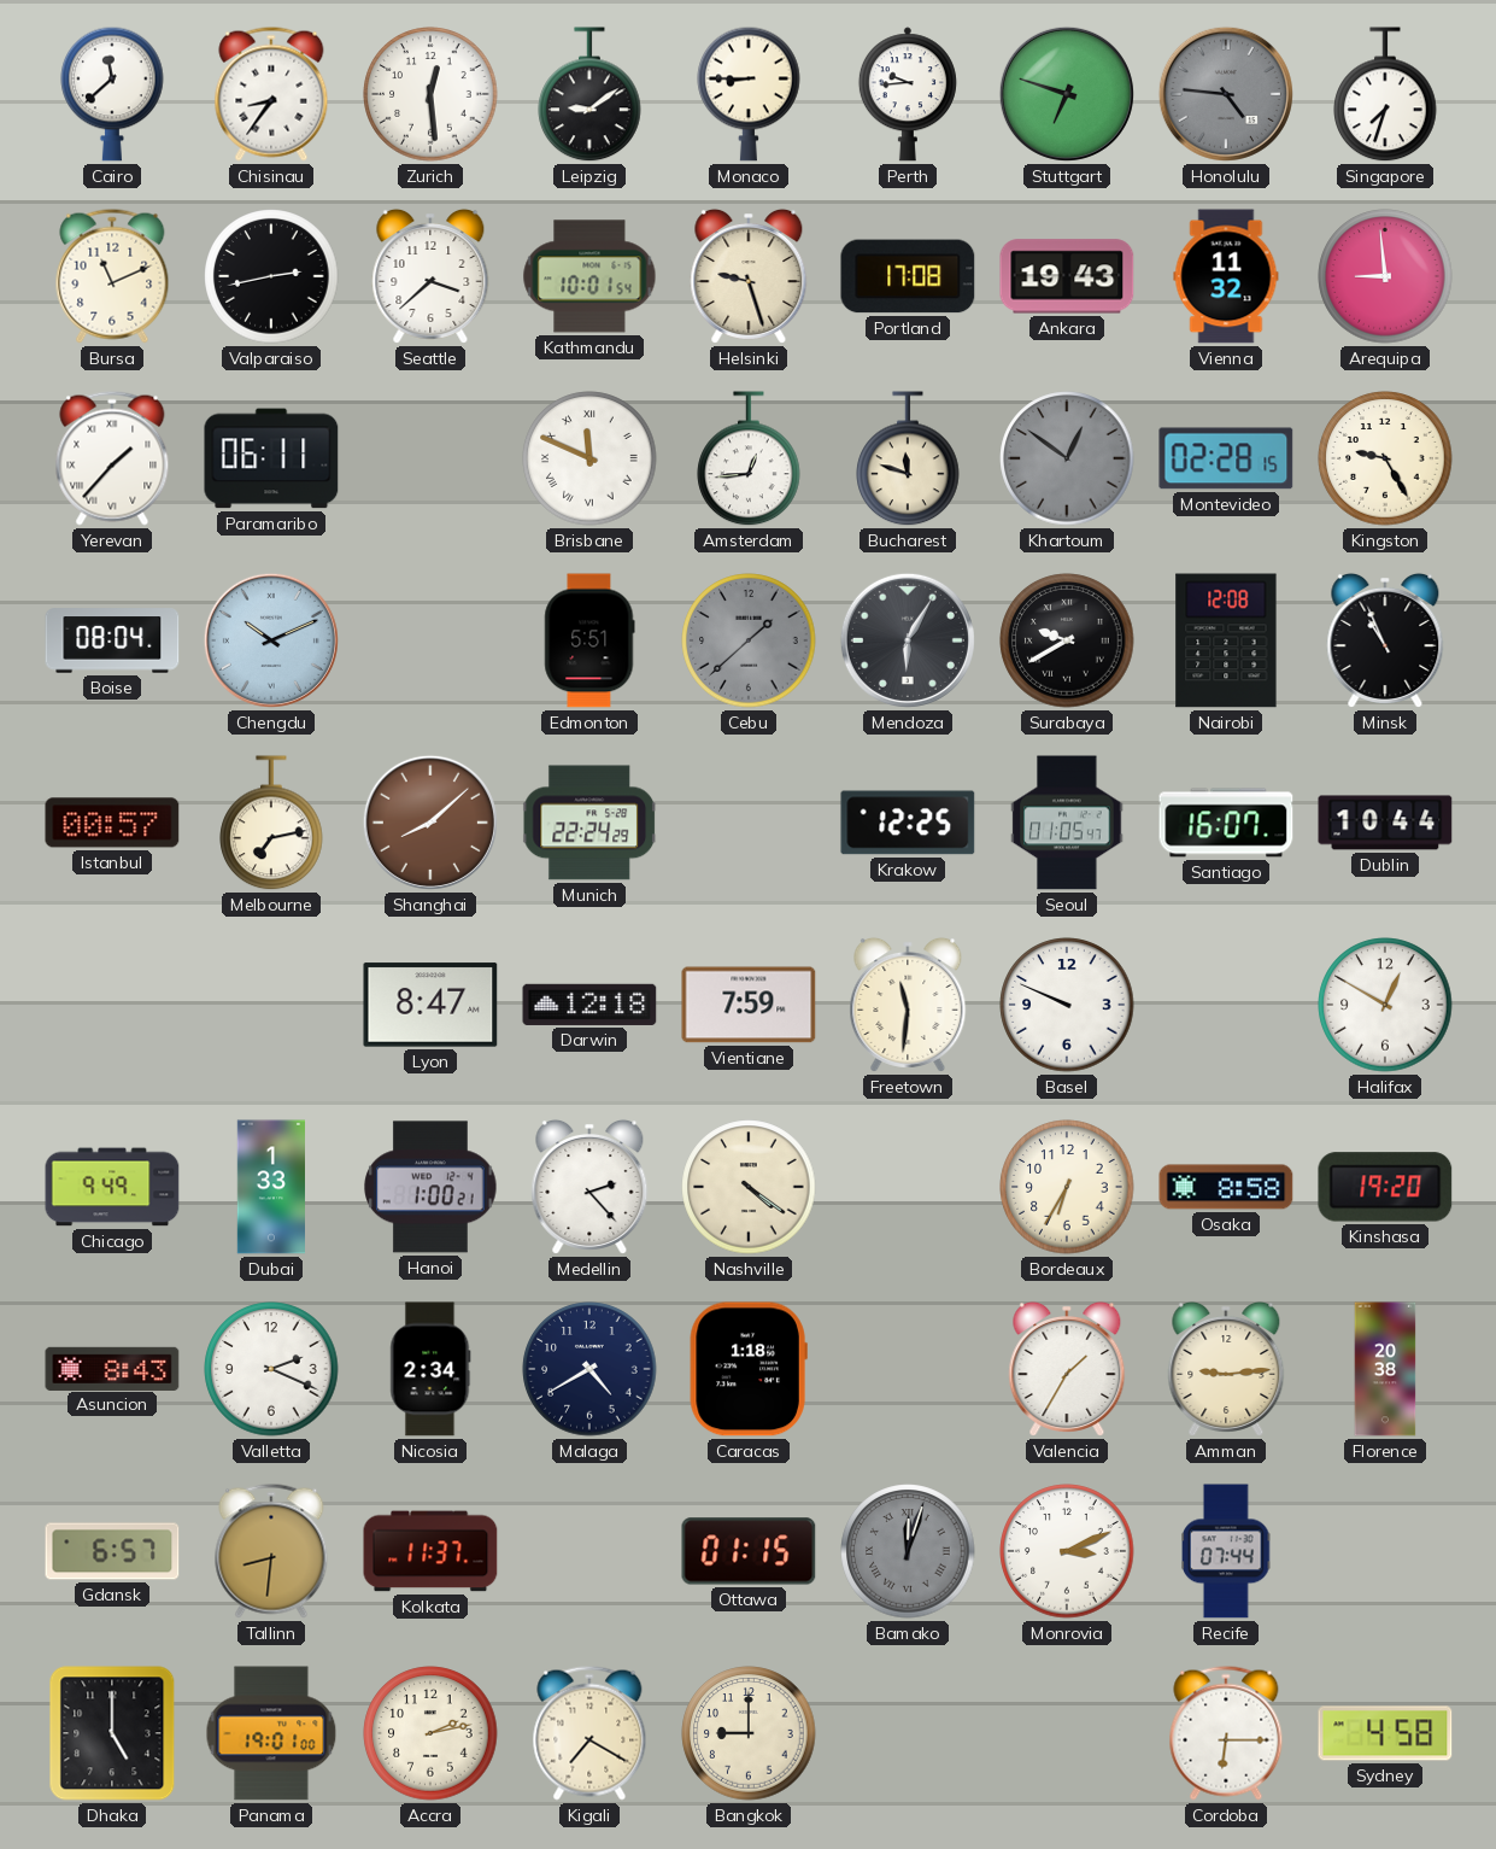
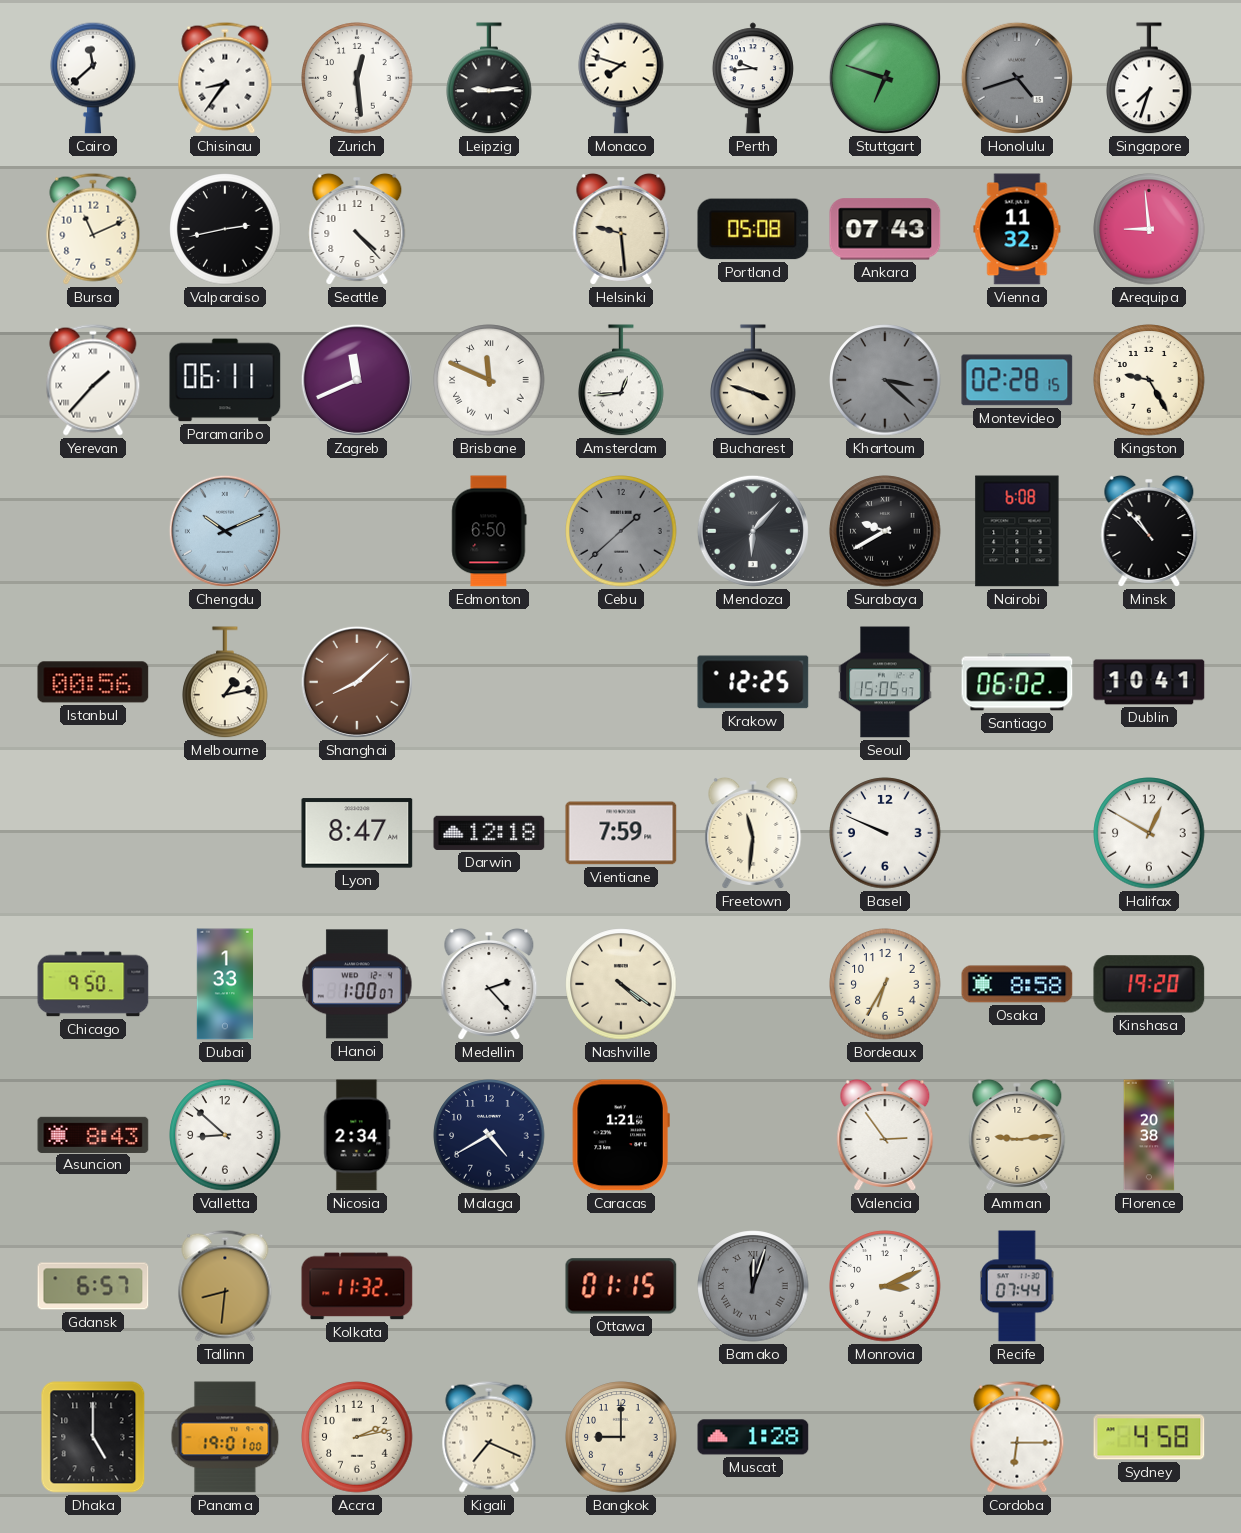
Leipzig: 9:09 -> 9:14 (489, 79)
Monaco: 8:45 -> 7:48 (621, 78)
Honolulu: 4:46 -> 4:42 (1017, 78)
Seattle: 3:38 -> 4:23 (357, 229)
Kathmandu: 10:01 -> none (589, 276)
Helsinki: 9:27 -> 9:29 (621, 229)
Portland: 17:08 -> 05:08 (753, 229)
Ankara: 19:43 -> 07:43 (885, 229)
Zagreb: none -> 11:41 (357, 380)
Bucharest: 11:48 -> 3:48 (753, 381)
Khartoum: 12:51 -> 3:22 (885, 380)
Boise: 08:04 -> none (112, 640)
Edmonton: 5:51 -> 6:50 (489, 531)
Mendoza: 6:05 -> 6:07 (753, 531)
Nairobi: 12:08 -> 6:08 (1017, 531)
Minsk: 10:56 -> 10:53 (1149, 531)
Istanbul: 00:57 -> 00:56 (93, 682)
Melbourne: 7:13 -> 1:13 (225, 683)
Munich: 22:24 -> none (591, 823)
Seoul: 01:05 -> 15:05 (885, 682)
Santiago: 16:07 -> 06:02 (1017, 682)
Dublin: 10:44 -> 10:41 (1149, 682)
Chicago: 9:49 -> 9:50 (93, 984)
Hanoi: 1:00:21 -> 1:00:07 (357, 984)
Valletta: 2:19 -> 8:52 (225, 1135)
Caracas: 1:18 -> 1:21 (621, 1135)
Valencia: 1:35 -> 2:54 (885, 1135)
Kolkata: 11:37 -> 11:32 (357, 1286)
Kigali: 7:20 -> 7:19 (489, 1437)
Muscat: none -> 1:28 (753, 1437)
